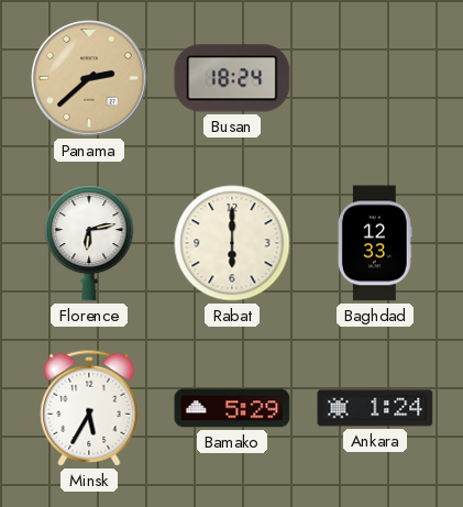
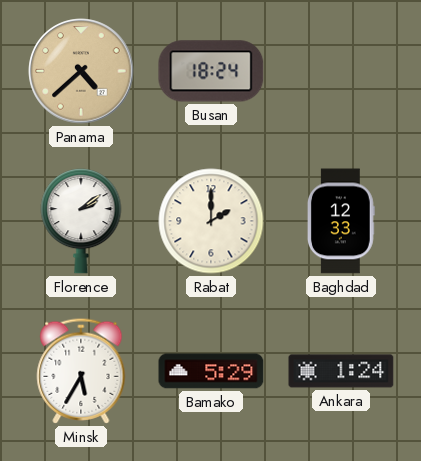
Panama: 2:38 -> 4:38 (81, 71)
Florence: 6:13 -> 2:09 (81, 221)
Rabat: 6:00 -> 2:00 (211, 221)
